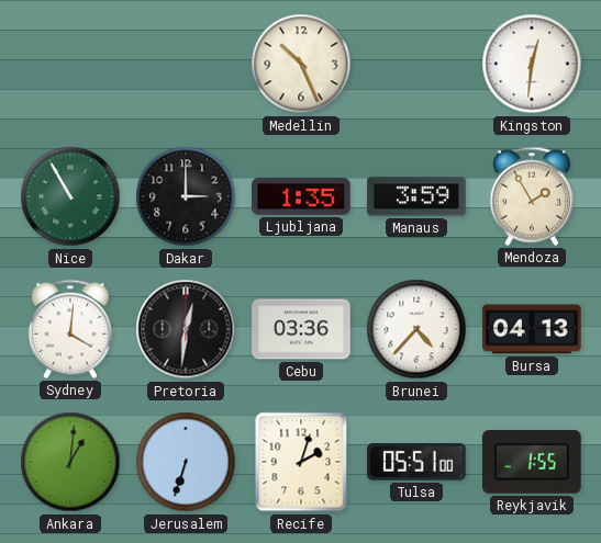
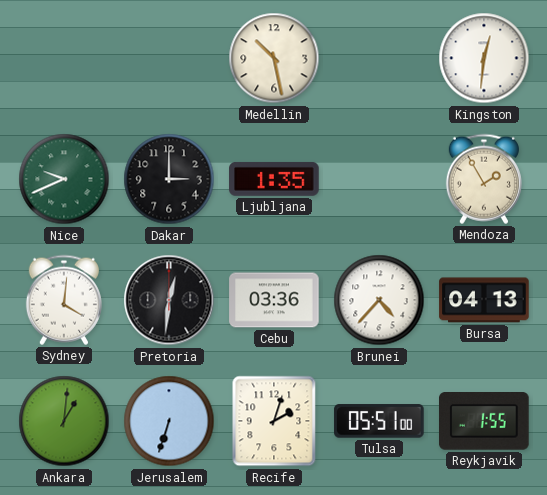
Medellin: 10:26 -> 10:28 (274, 58)
Nice: 10:55 -> 9:41 (64, 179)
Manaus: 3:59 -> none (416, 196)
